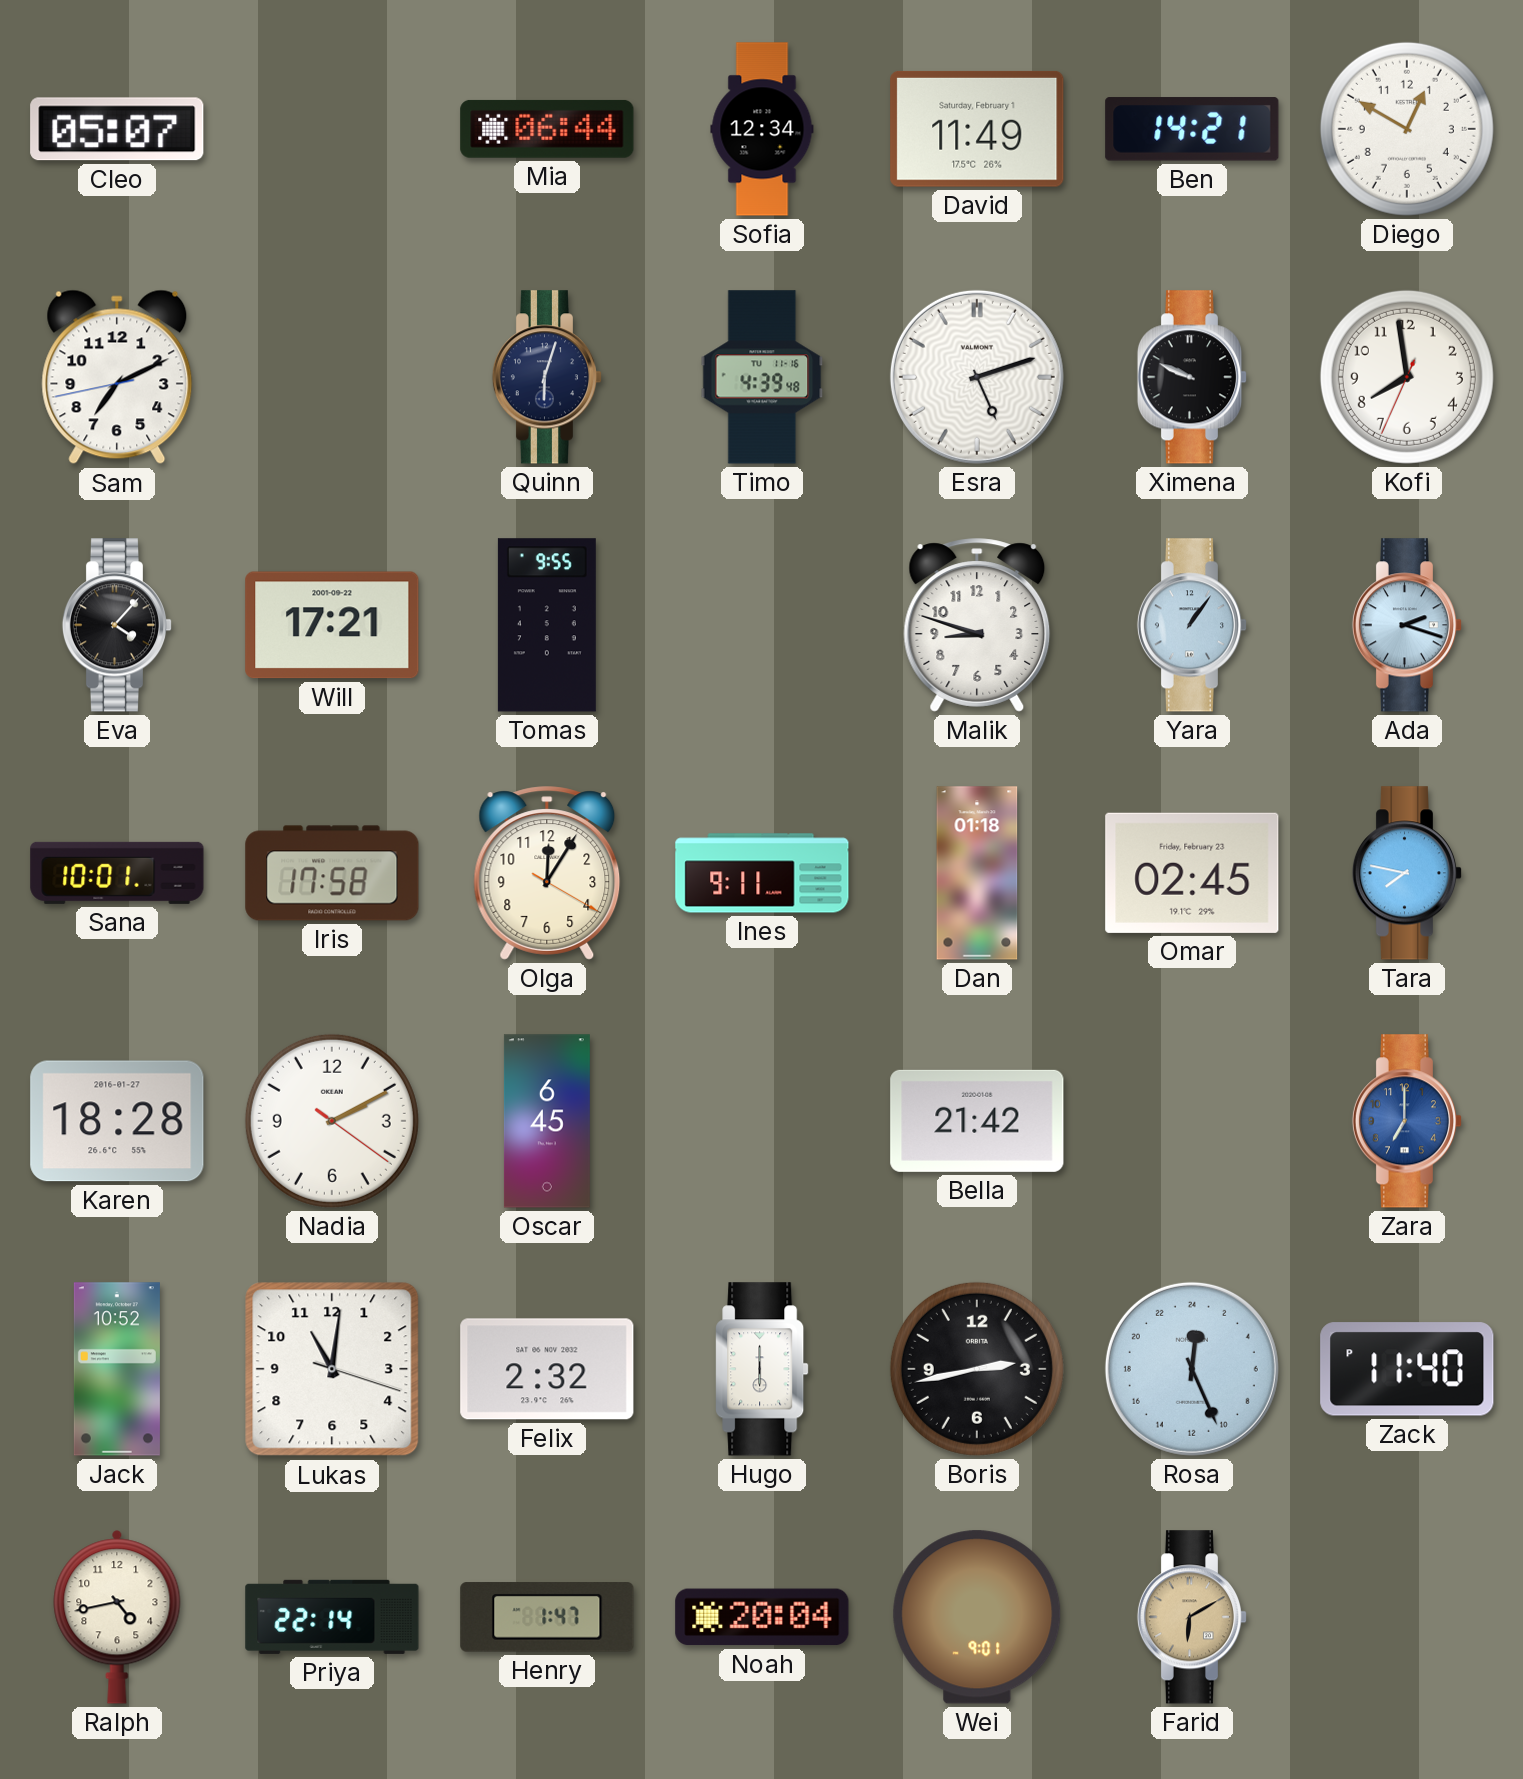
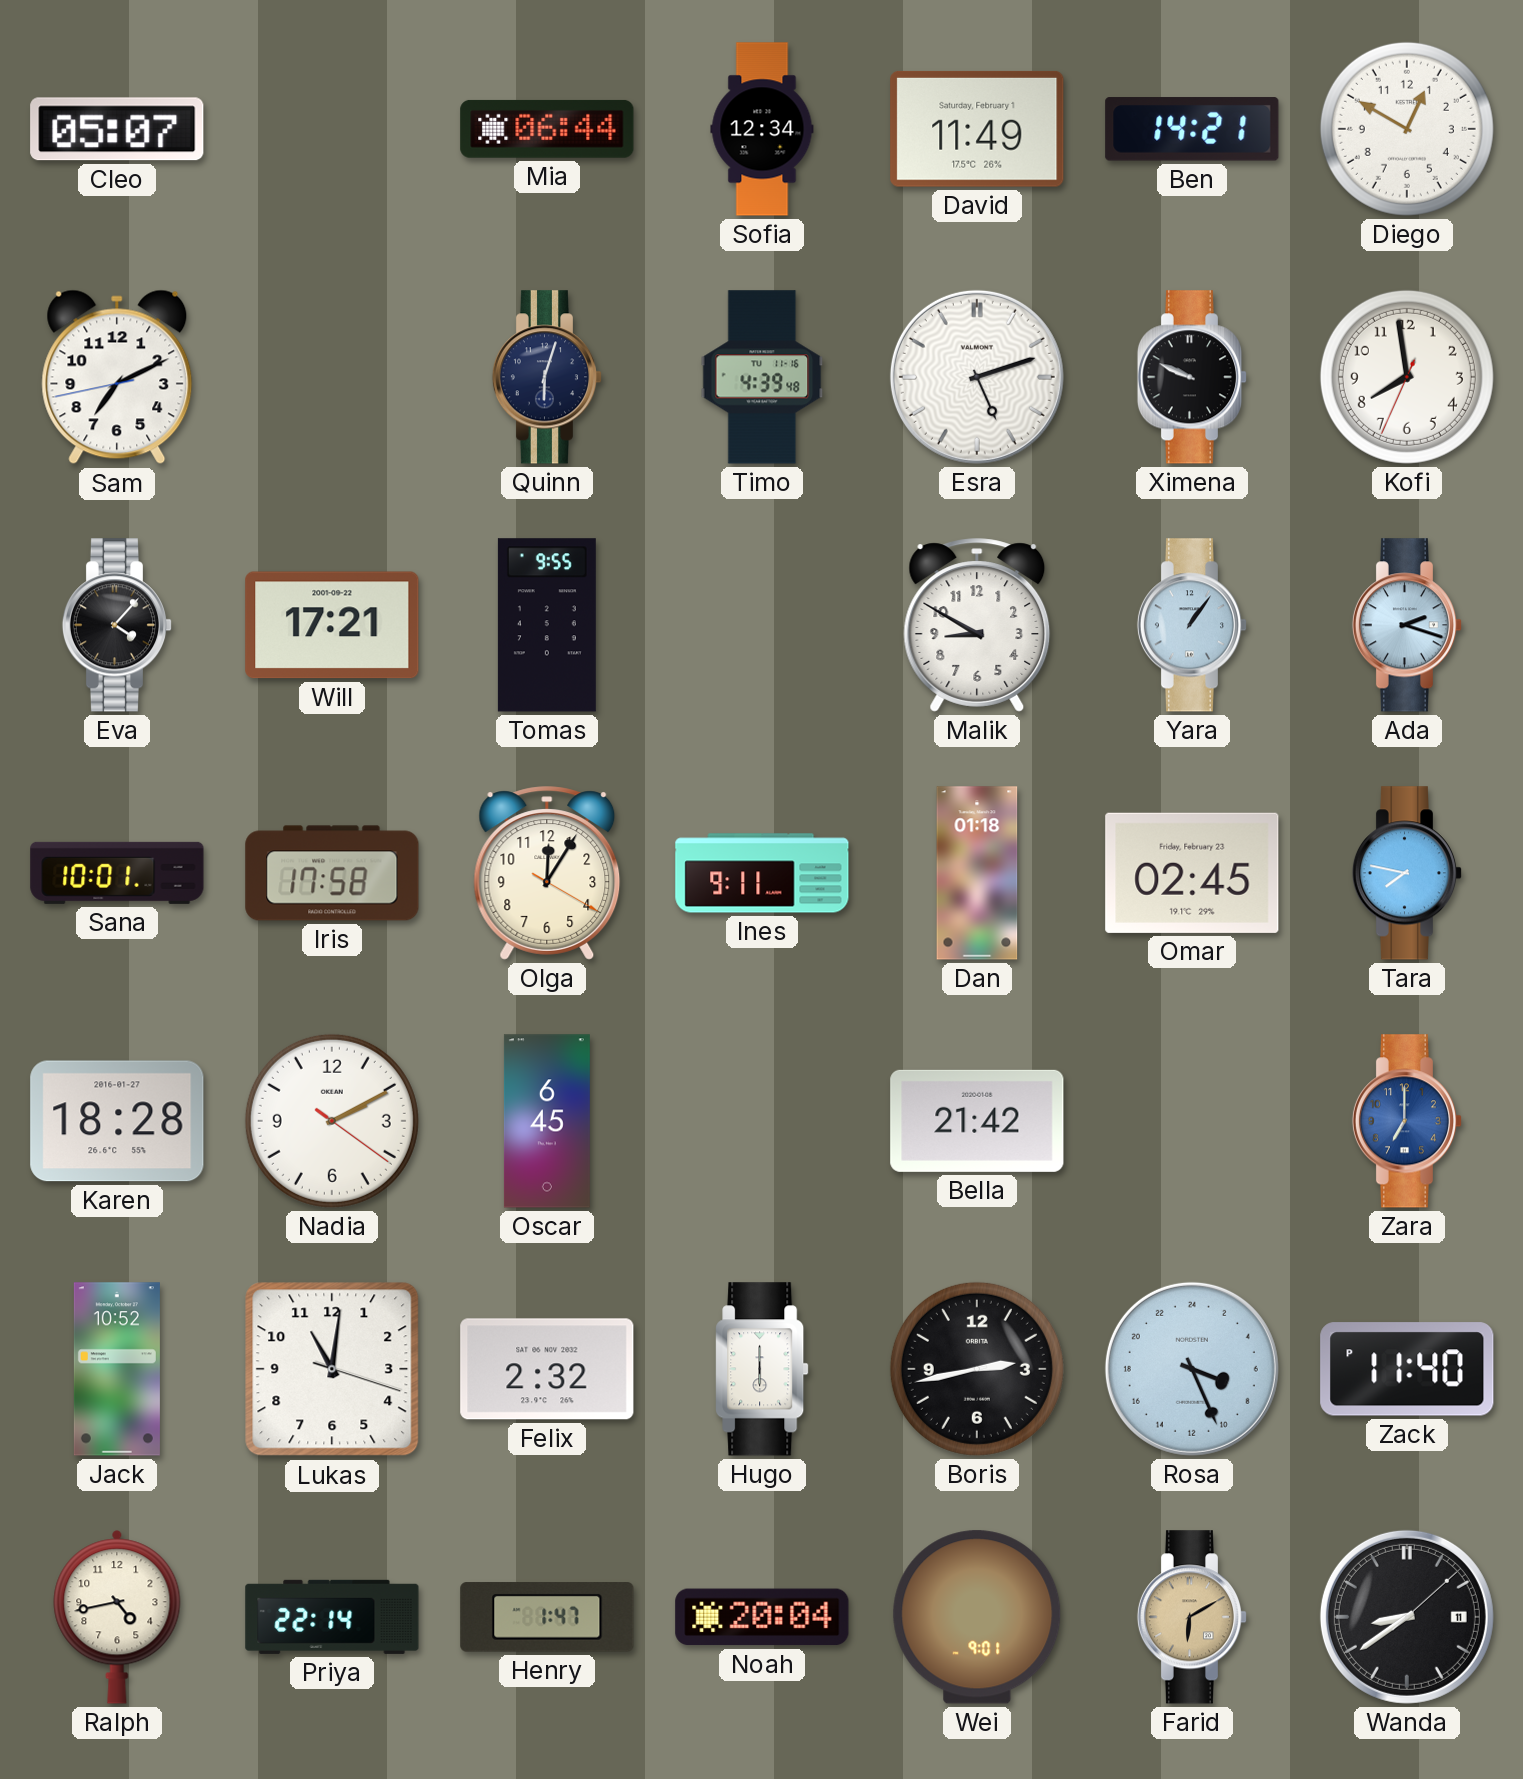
Malik: 8:48 -> 8:50 (977, 625)
Rosa: 0:26 -> 7:26 (1192, 1369)
Wanda: none -> 8:39 (1407, 1617)
